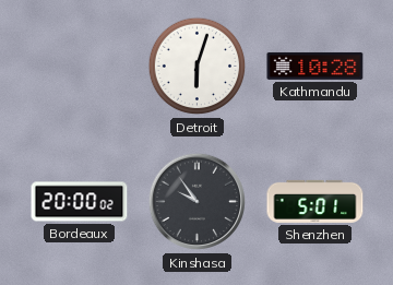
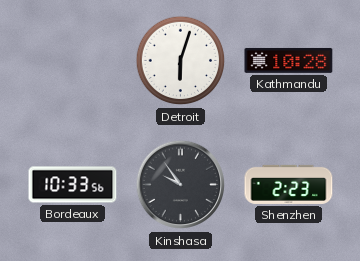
Bordeaux: 20:00 -> 10:33 (73, 185)
Shenzhen: 5:01 -> 2:23 (289, 184)
